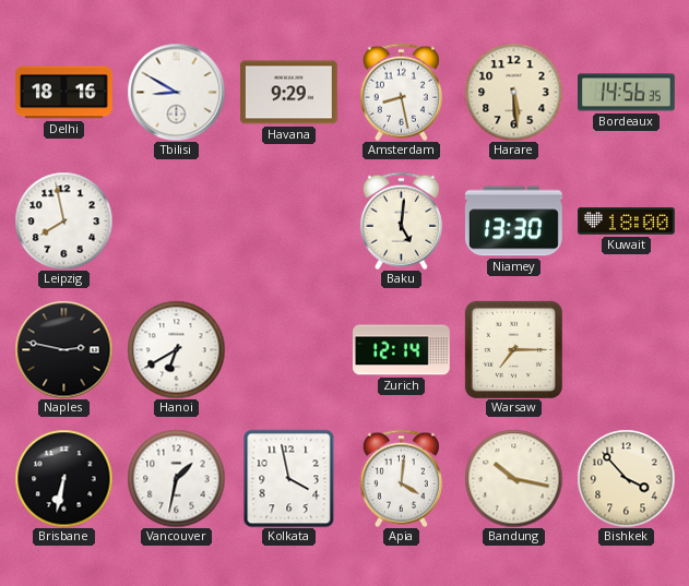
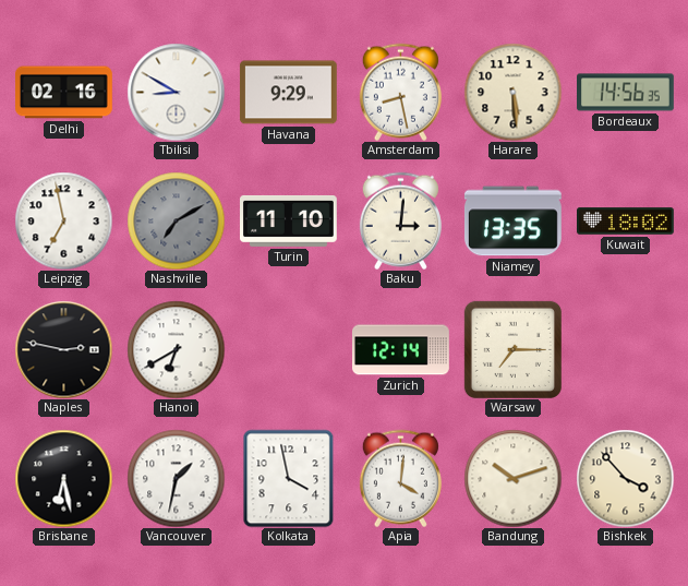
Delhi: 18:16 -> 02:16 (64, 93)
Leipzig: 7:58 -> 6:58 (63, 220)
Nashville: none -> 7:10 (176, 220)
Turin: none -> 11:10 (289, 220)
Baku: 5:01 -> 3:01 (400, 220)
Niamey: 13:30 -> 13:35 (512, 222)
Kuwait: 18:00 -> 18:02 (626, 222)
Brisbane: 6:32 -> 6:28 (63, 478)
Bandung: 10:17 -> 10:12 (512, 478)
